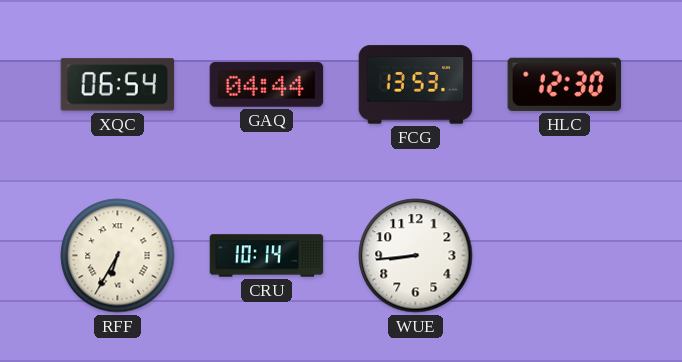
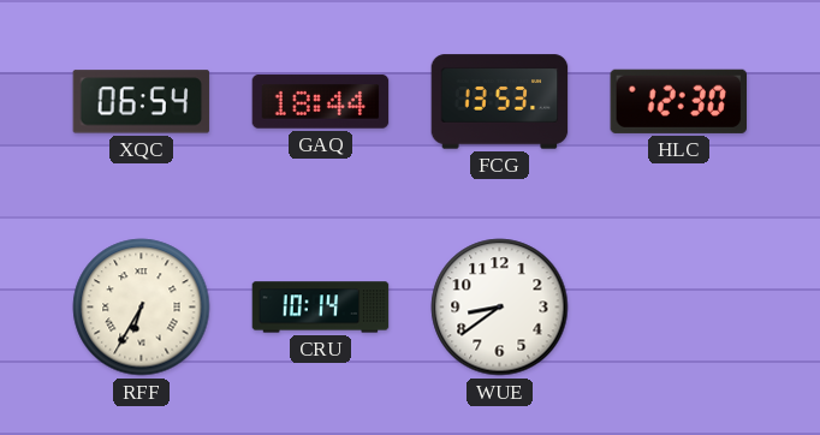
GAQ: 04:44 -> 18:44 (321, 102)
WUE: 8:44 -> 8:39 (500, 308)
